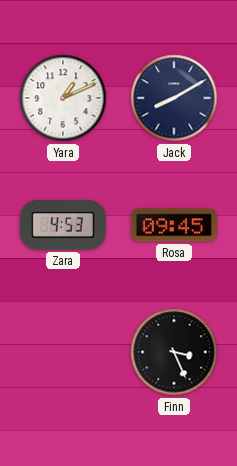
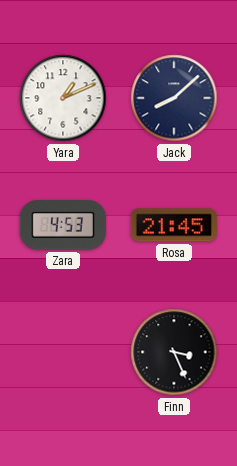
Jack: 8:10 -> 8:08 (174, 98)
Rosa: 09:45 -> 21:45 (174, 225)
